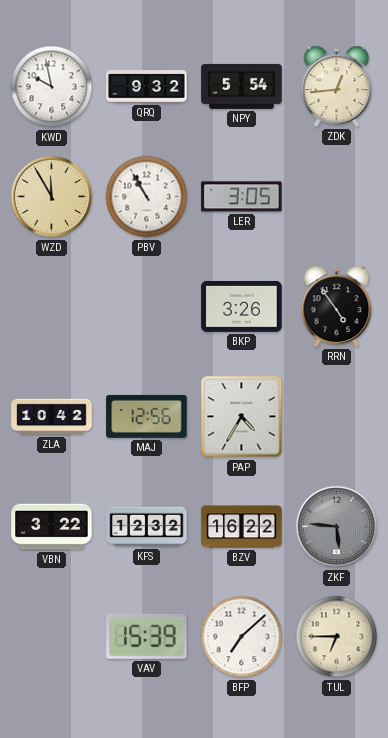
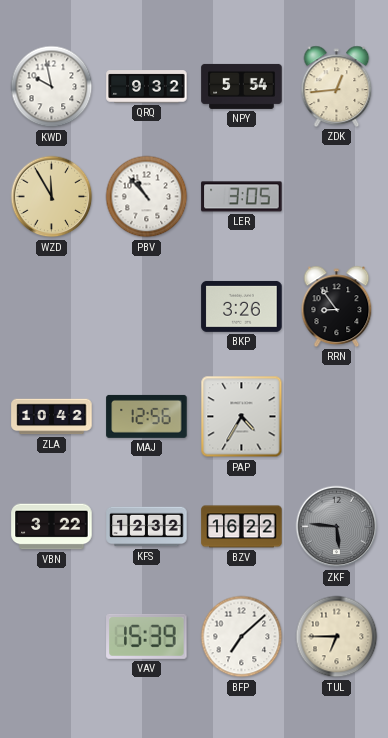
PBV: 10:55 -> 10:53 (147, 197)
RRN: 4:54 -> 8:54 (337, 306)
